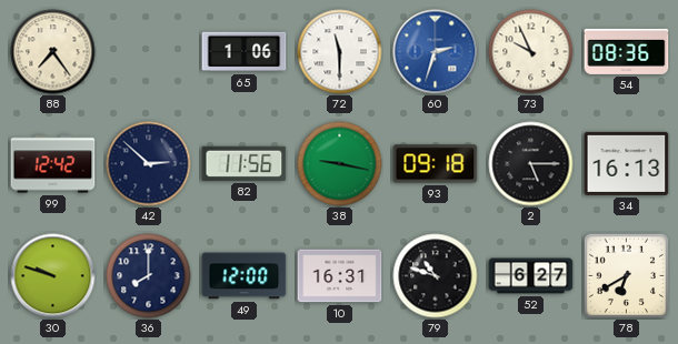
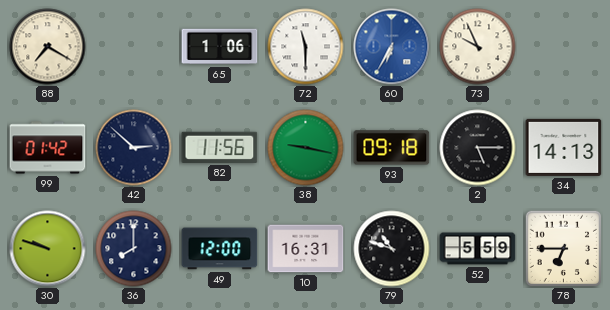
88: 7:24 -> 7:20 (48, 47)
60: 2:33 -> 6:35 (392, 47)
54: 08:36 -> none (627, 51)
99: 12:42 -> 01:42 (48, 148)
34: 16:13 -> 14:13 (564, 147)
52: 6:27 -> 5:59 (478, 249)
78: 6:40 -> 6:45 (563, 248)
